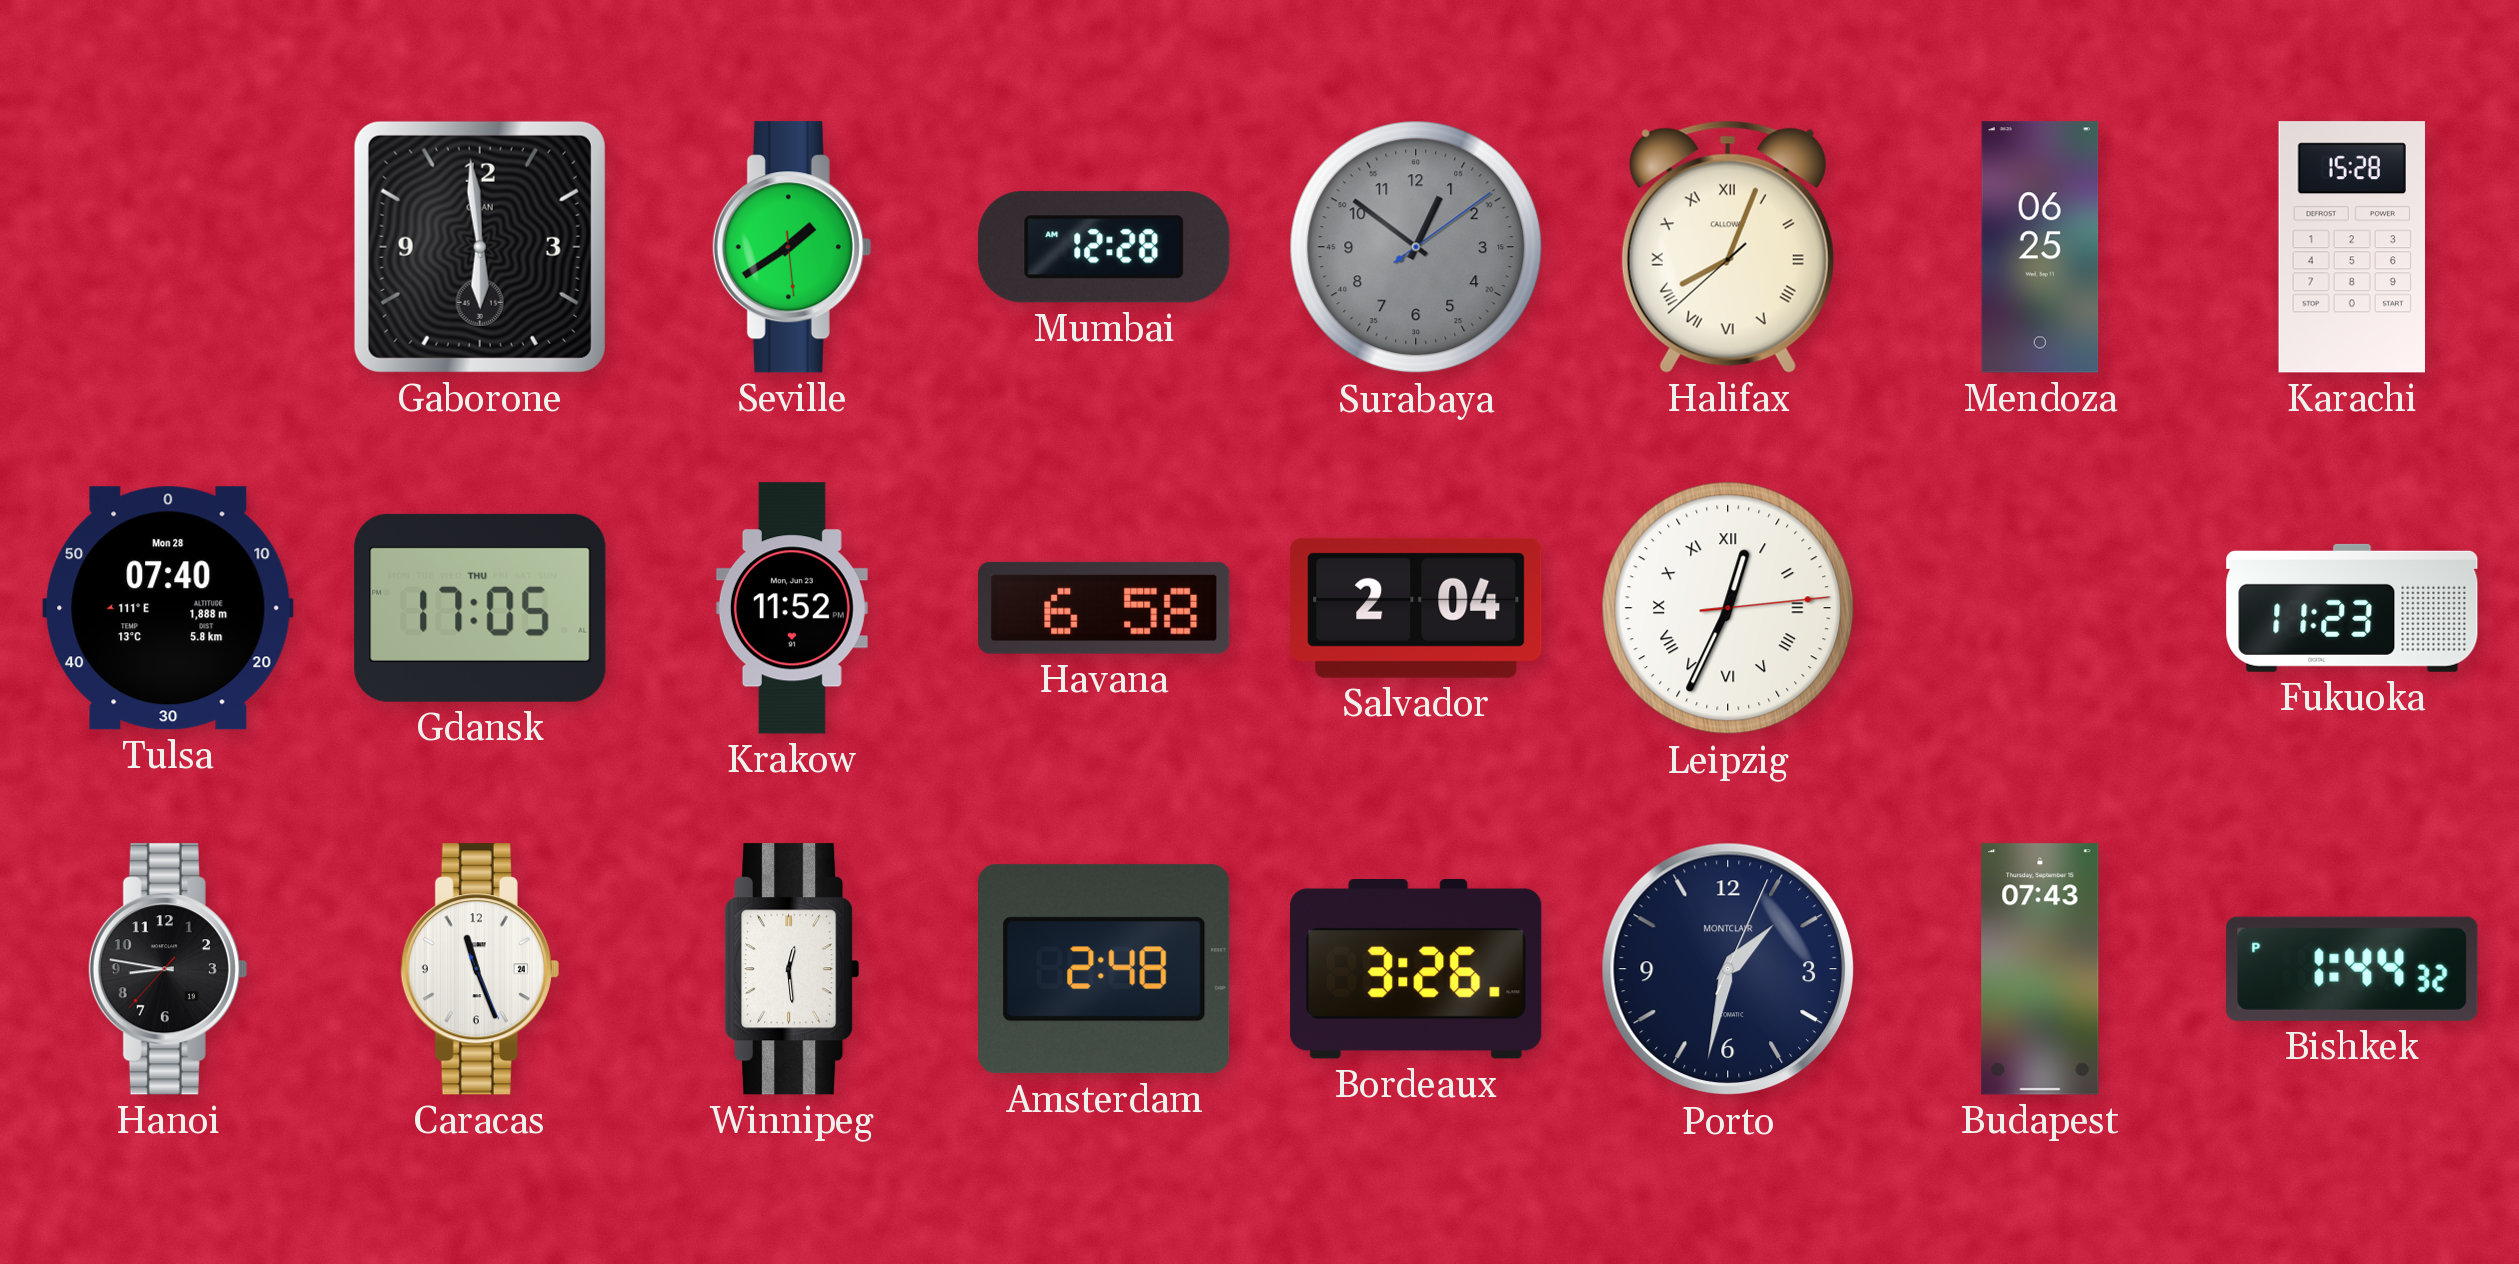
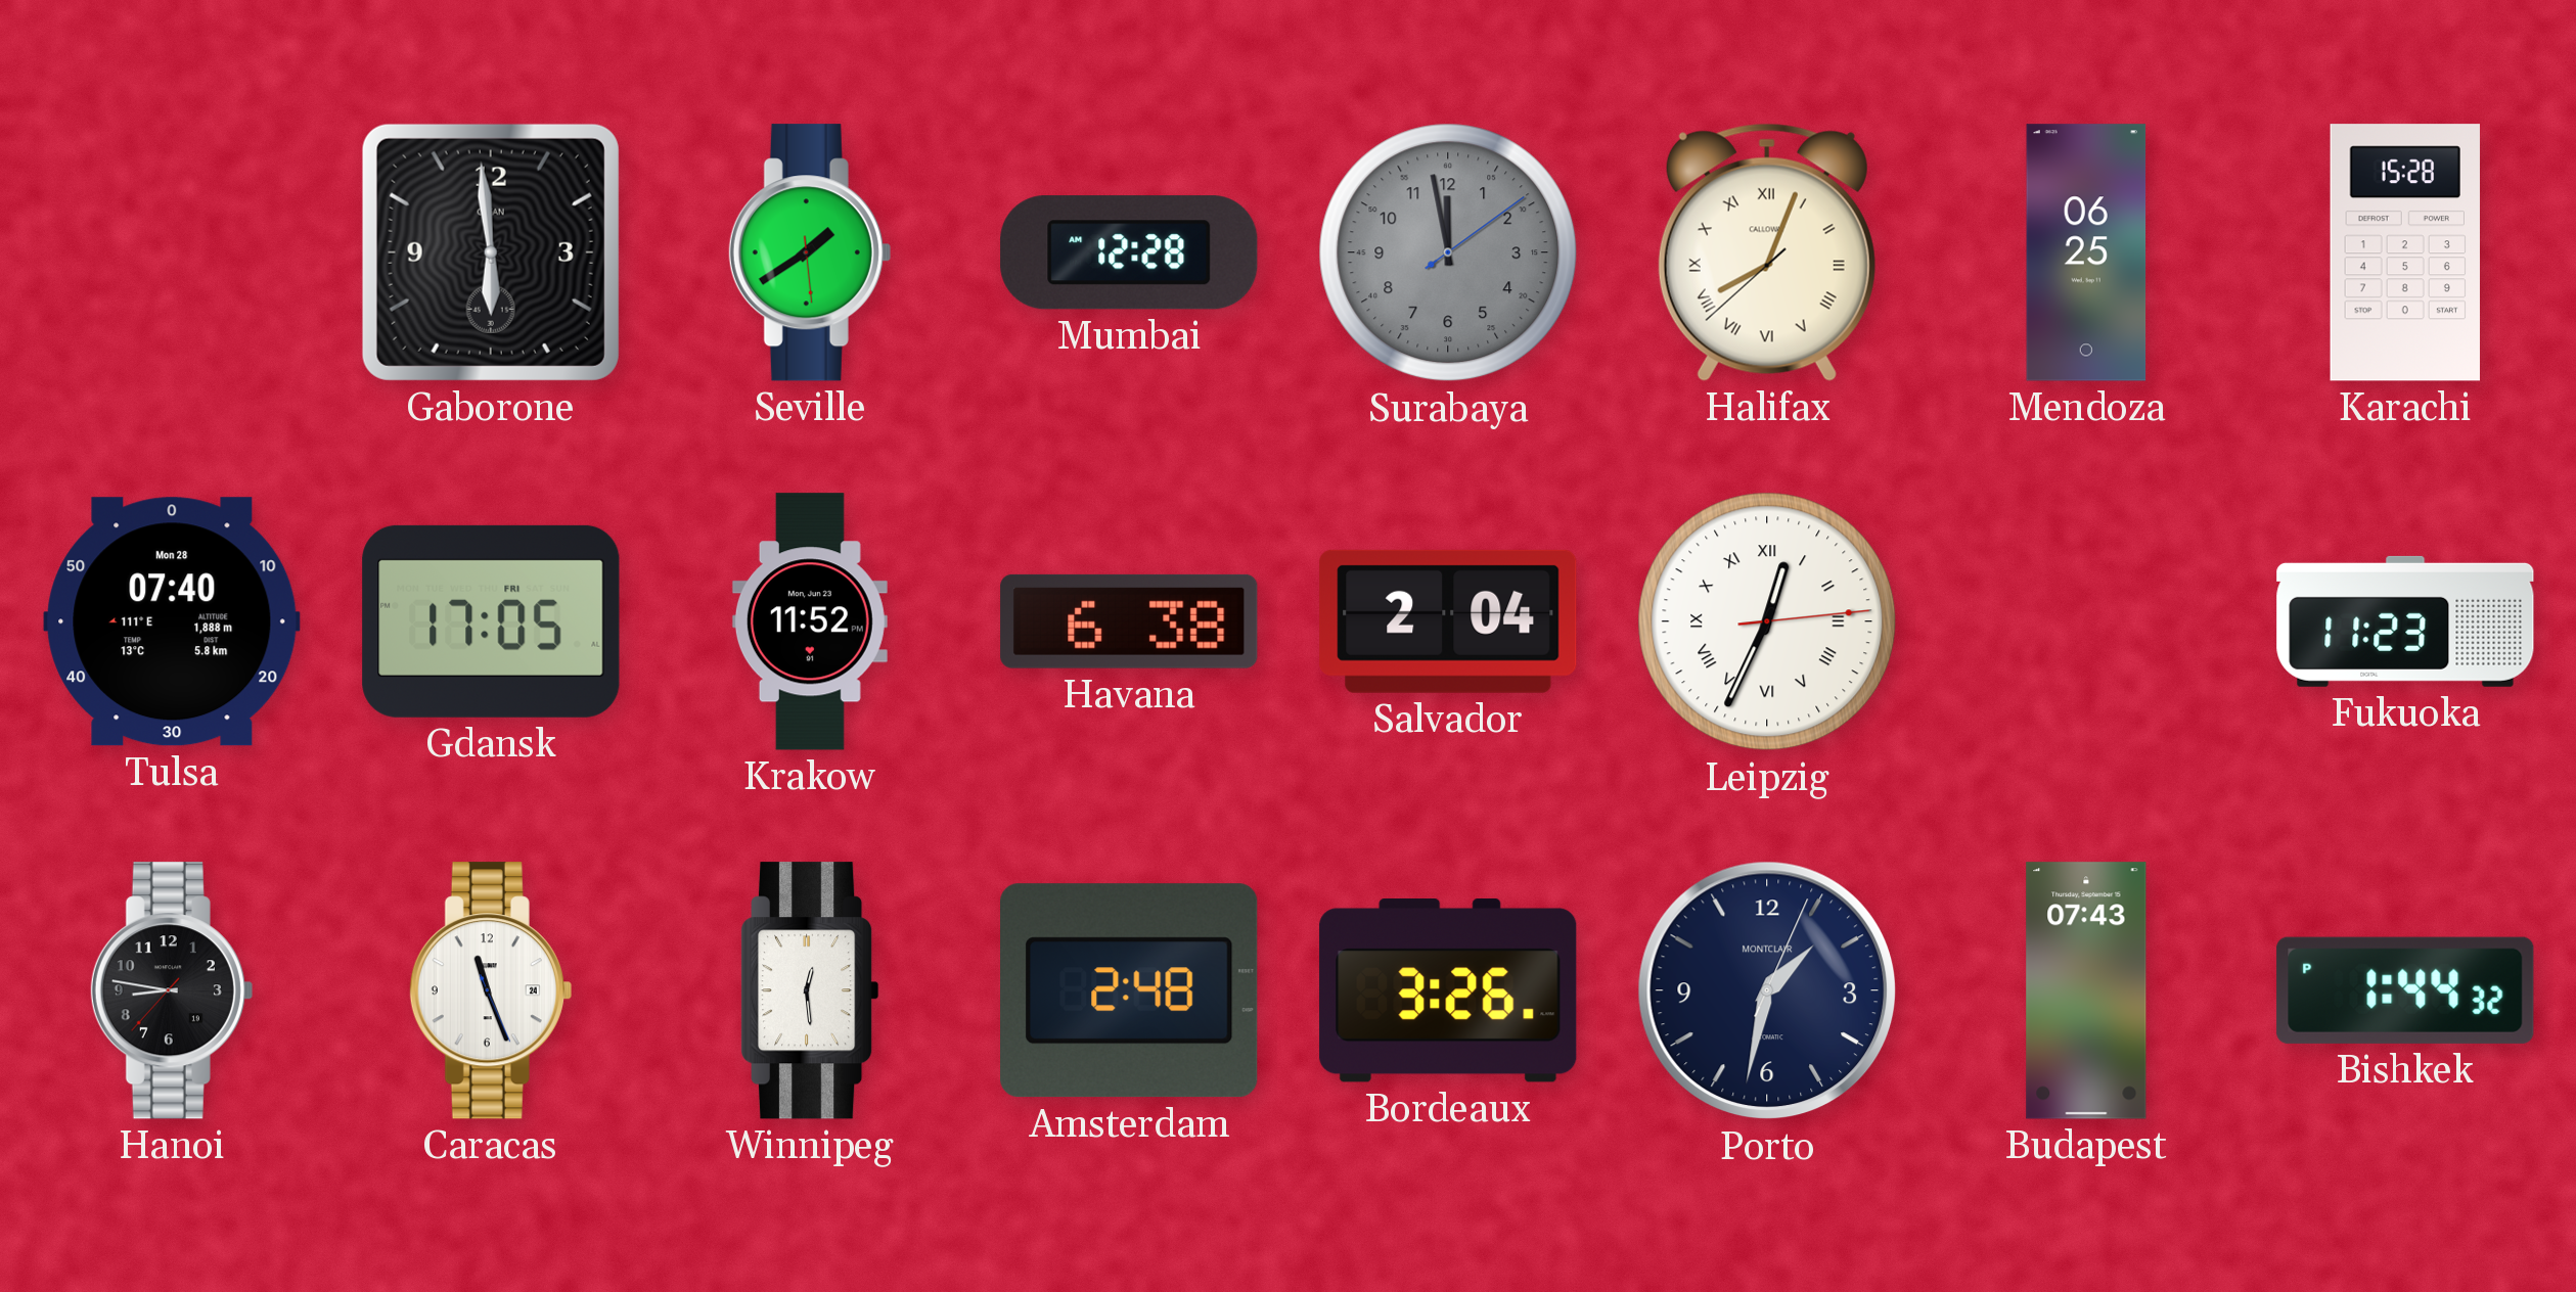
Surabaya: 12:51 -> 11:58 (1448, 252)
Gdansk date: THU -> FRI (491, 621)
Havana: 6:58 -> 6:38 (1129, 621)
